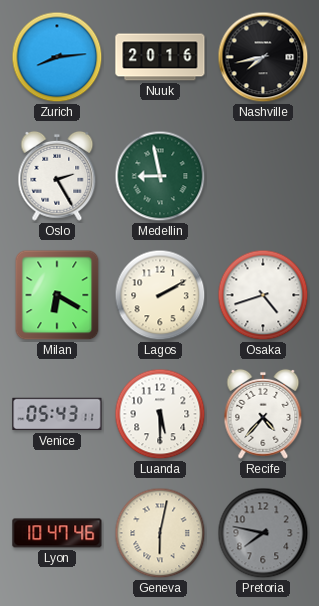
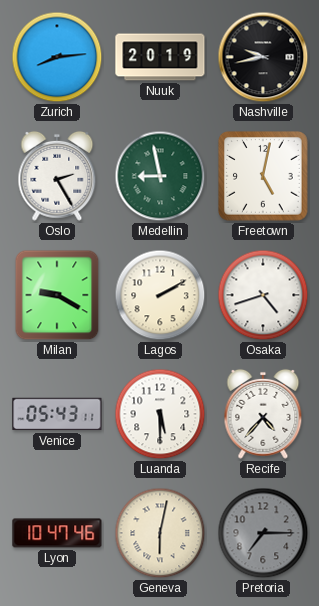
Nuuk: 20:16 -> 20:19 (160, 57)
Nashville: 7:43 -> 9:43 (263, 57)
Freetown: none -> 5:02 (263, 176)
Milan: 6:20 -> 9:20 (57, 295)
Pretoria: 7:47 -> 7:15 (263, 533)
